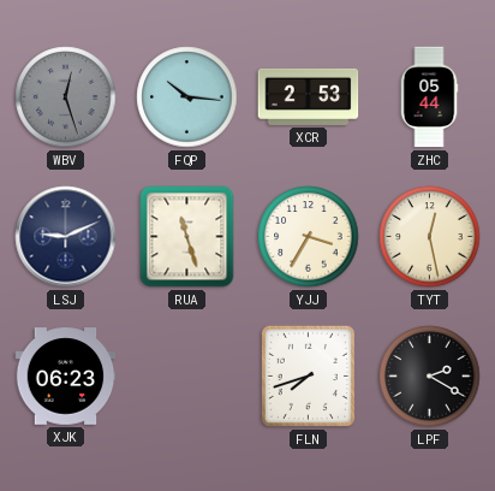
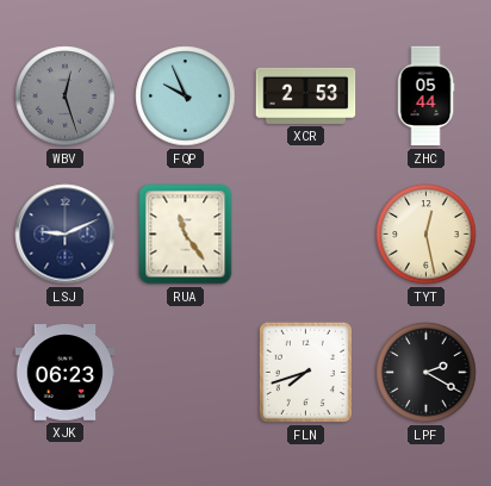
FQP: 10:16 -> 9:56 (186, 96)
RUA: 11:27 -> 11:24 (186, 235)
YJJ: 3:35 -> none (309, 237)
